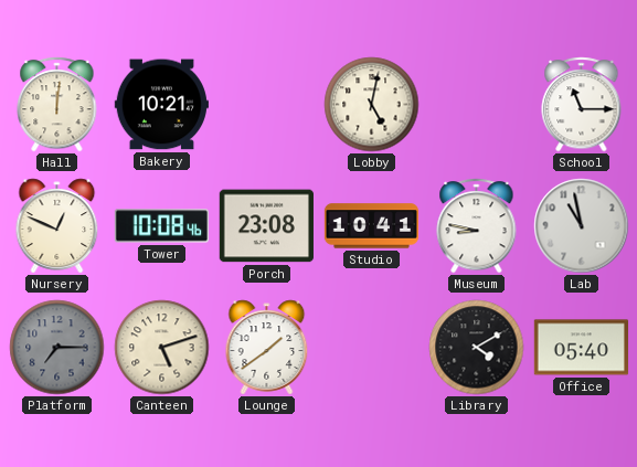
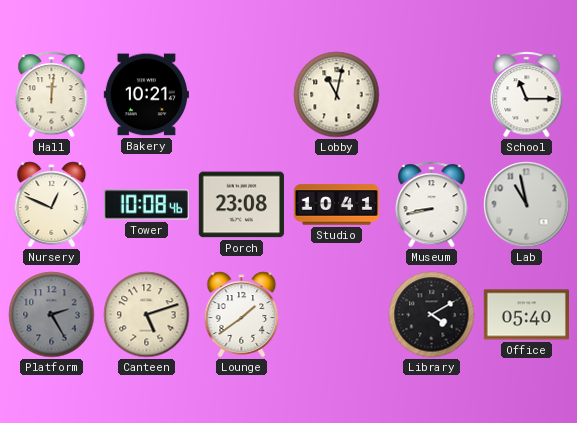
Lobby: 5:02 -> 11:02 (337, 95)
Museum: 8:47 -> 8:43 (432, 205)
Platform: 7:15 -> 2:25 (52, 315)
